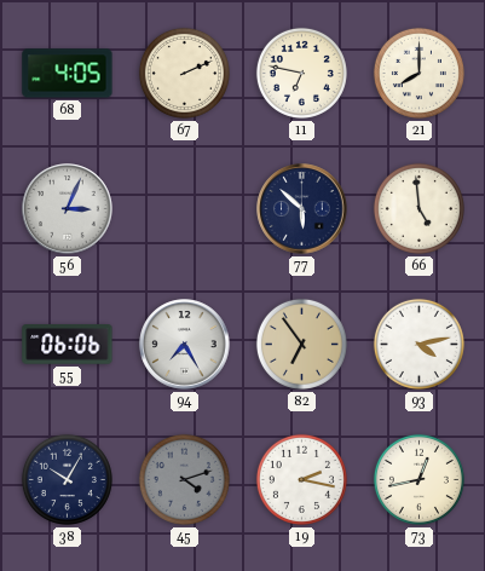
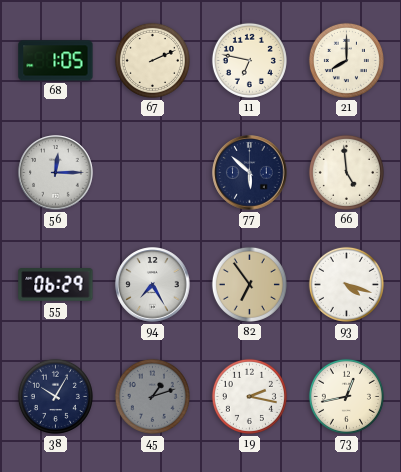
68: 4:05 -> 1:05 (56, 61)
56: 3:04 -> 12:15 (56, 173)
55: 06:06 -> 06:29 (56, 285)
93: 4:13 -> 4:18 (346, 284)
45: 4:12 -> 1:12 (152, 396)
